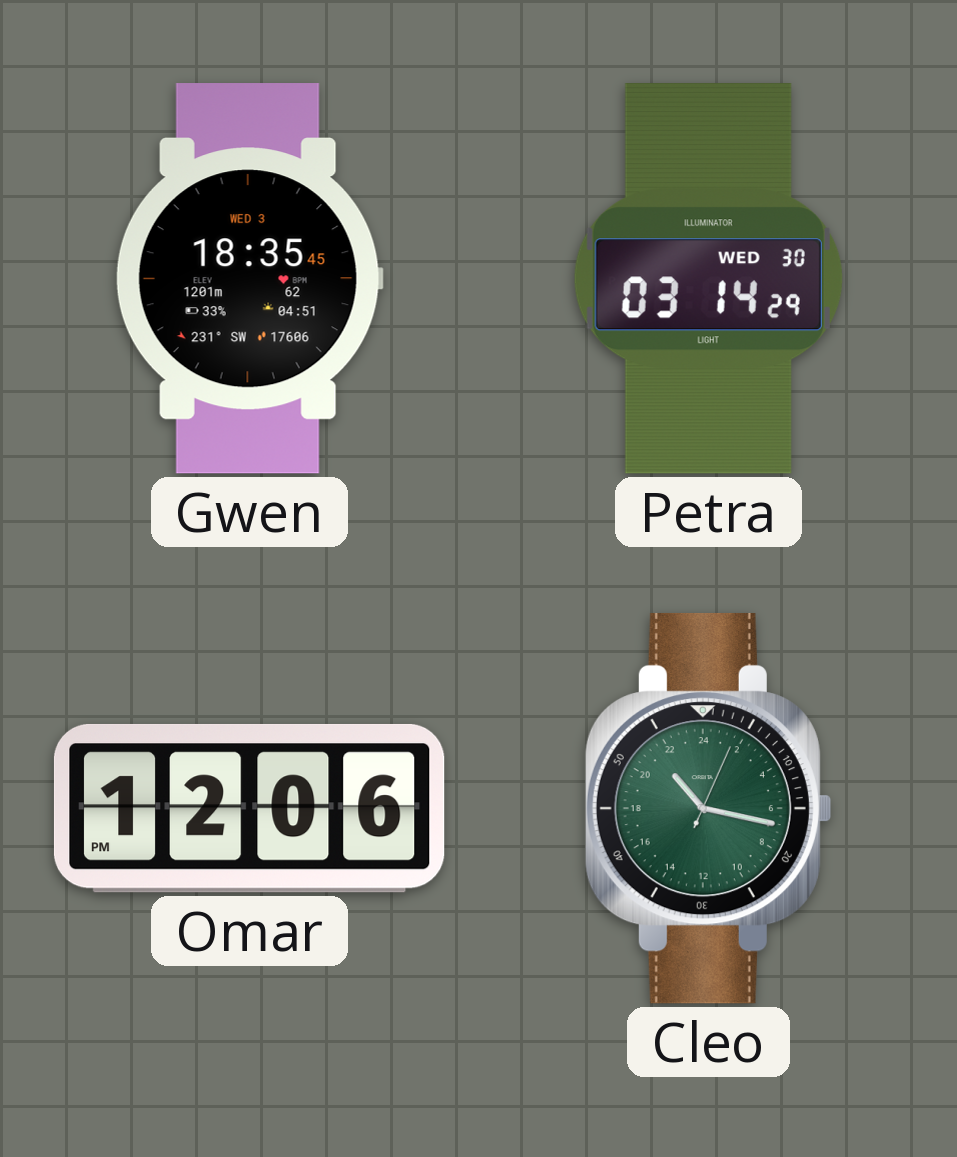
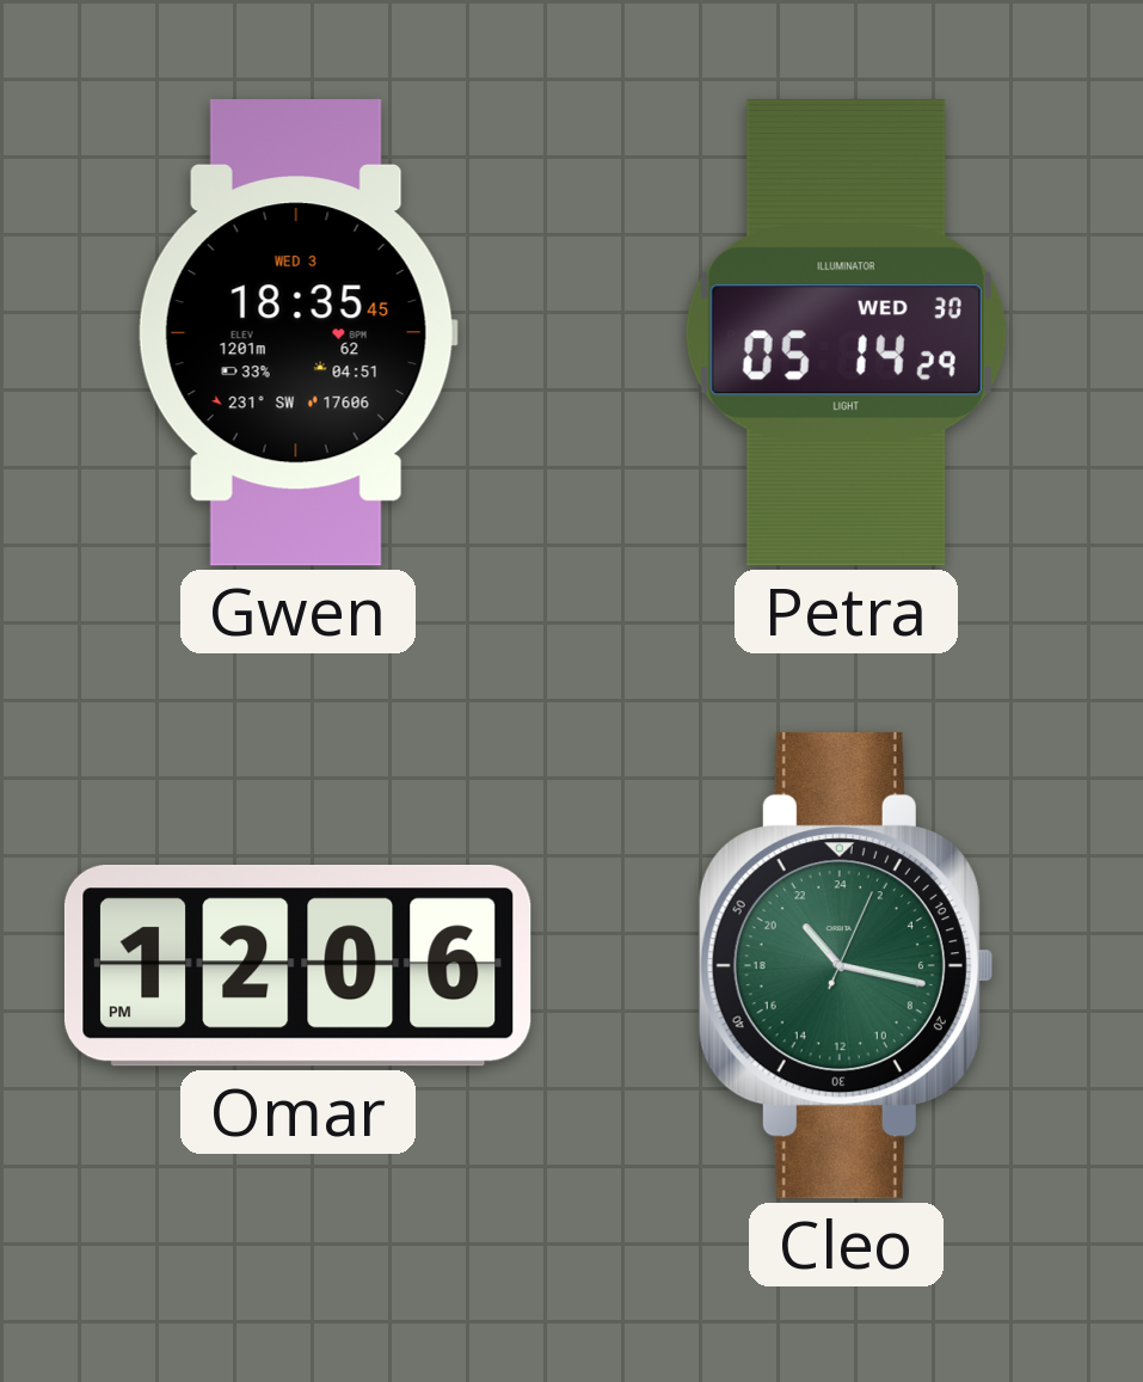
Petra: 03:14 -> 05:14 (846, 333)
